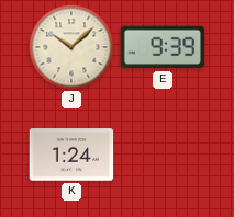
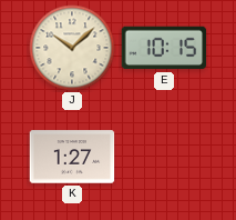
E: 9:39 -> 10:15 (164, 48)
K: 1:24 -> 1:27 (72, 157)
